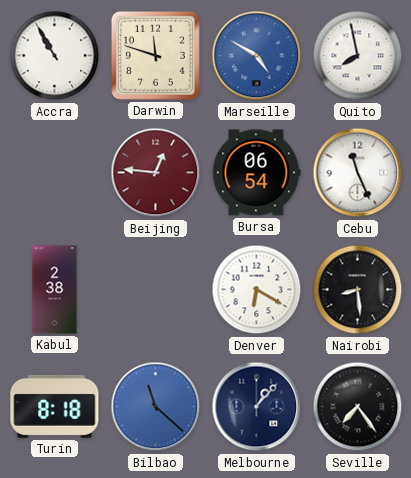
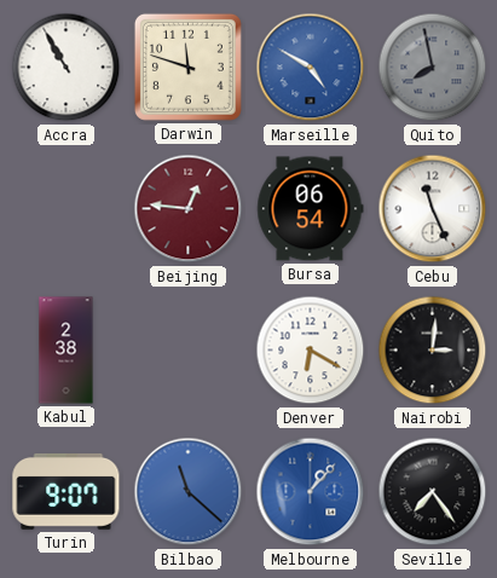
Quito dial: white -> grey (433, 68)
Nairobi: 8:29 -> 3:01 (433, 351)
Turin: 8:18 -> 9:07 (67, 491)
Melbourne dial: navy -> blue (311, 492)
